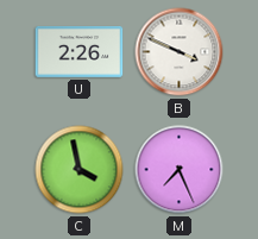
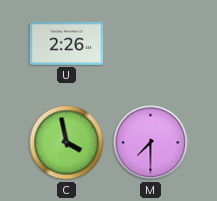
B: 3:49 -> none (180, 52)
M: 7:26 -> 7:30 (151, 143)
